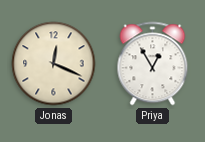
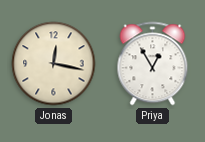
Jonas: 12:19 -> 12:17 (54, 64)
